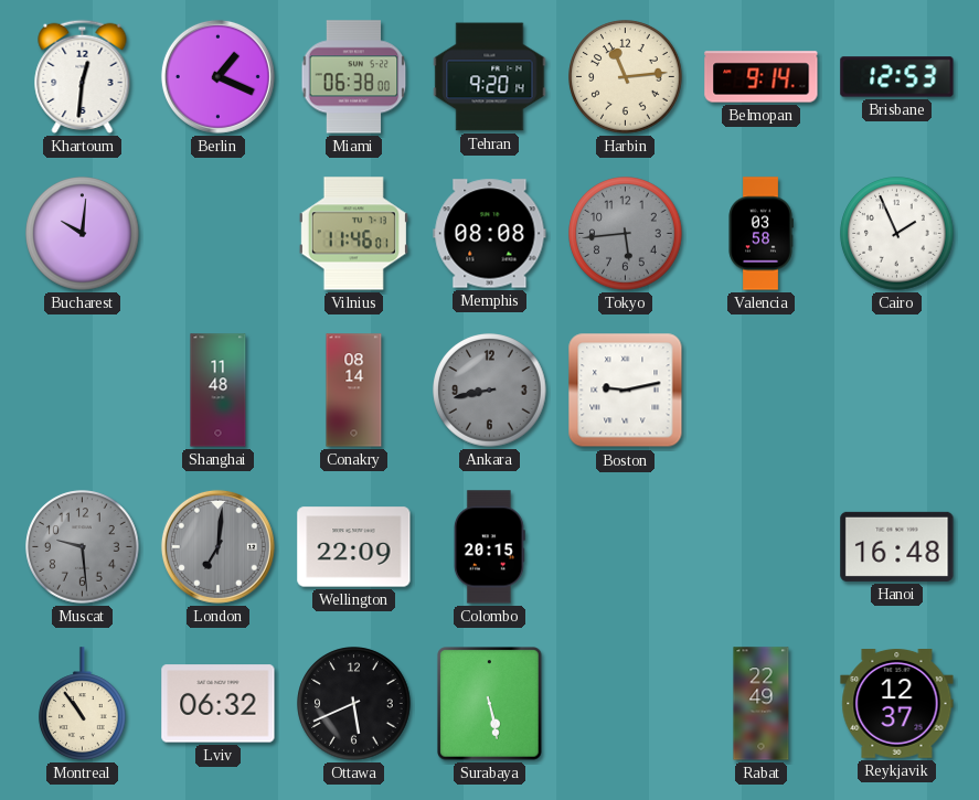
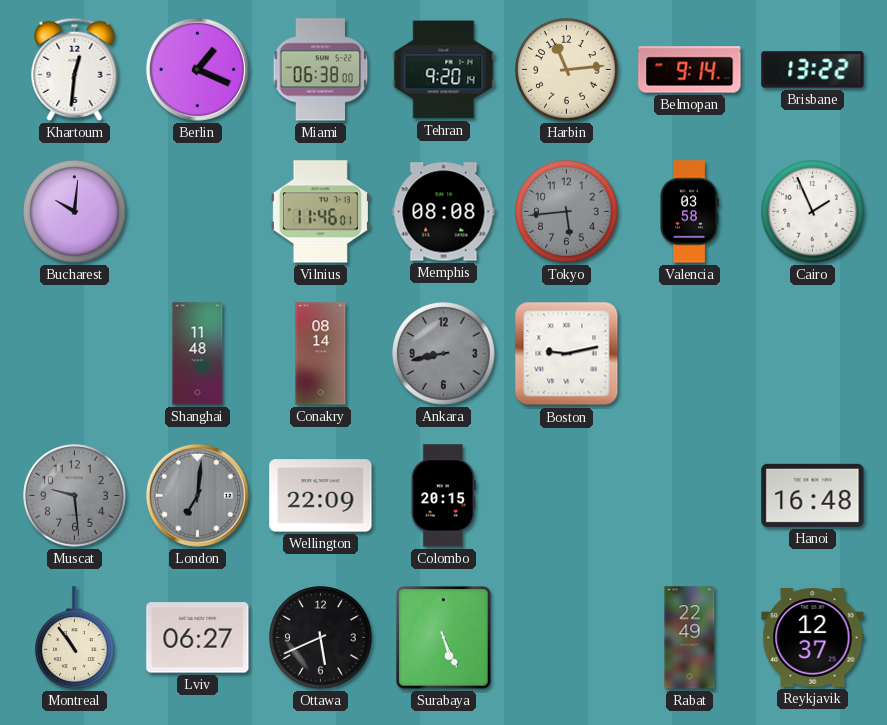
Brisbane: 12:53 -> 13:22 (813, 70)
Lviv: 06:32 -> 06:27 (198, 638)
Surabaya: 5:28 -> 5:26 (444, 638)
